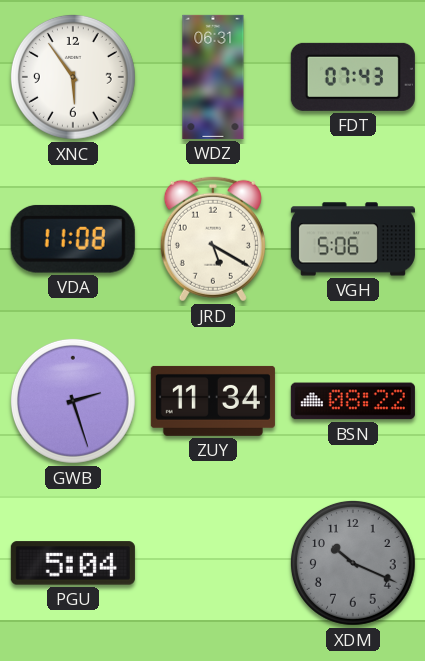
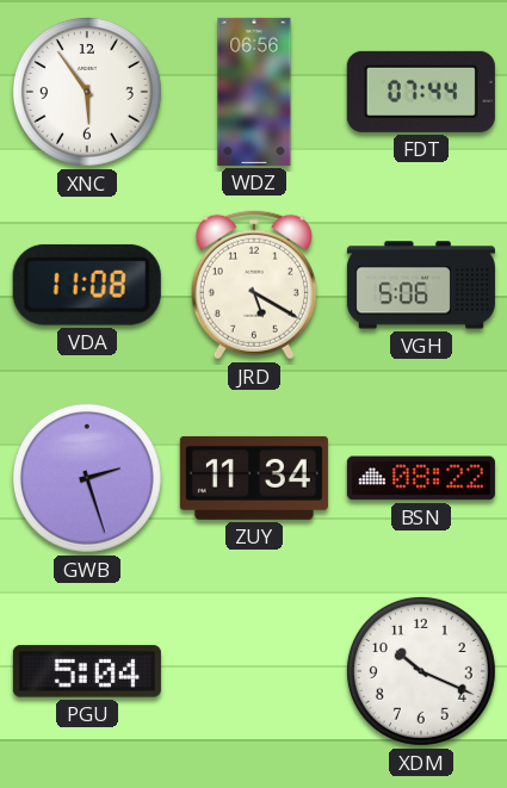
WDZ: 06:31 -> 06:56 (254, 92)
FDT: 07:43 -> 07:44 (421, 92)
XDM dial: grey -> white (421, 671)
